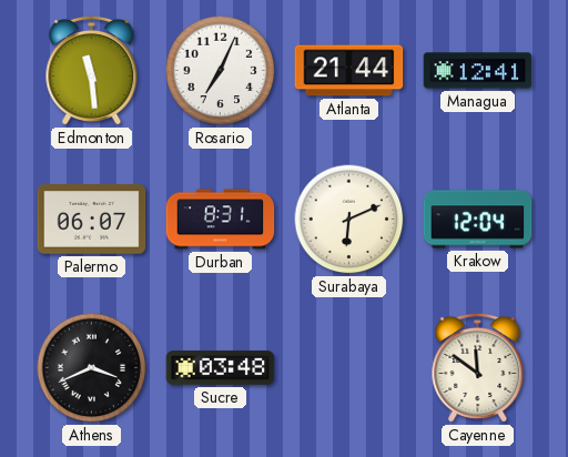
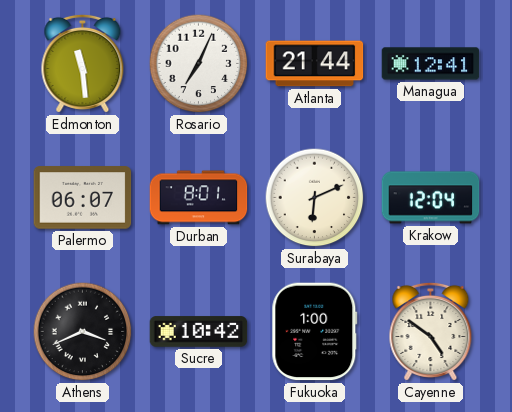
Durban: 8:31 -> 8:01 (199, 198)
Sucre: 03:48 -> 10:42 (199, 332)
Fukuoka: none -> 1:00 (315, 332)
Cayenne: 11:51 -> 4:51 (431, 331)
